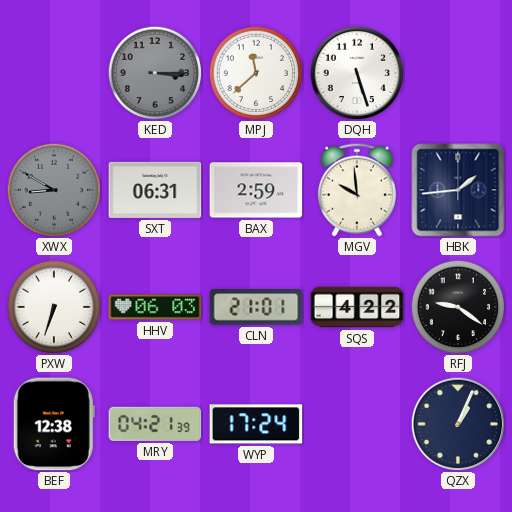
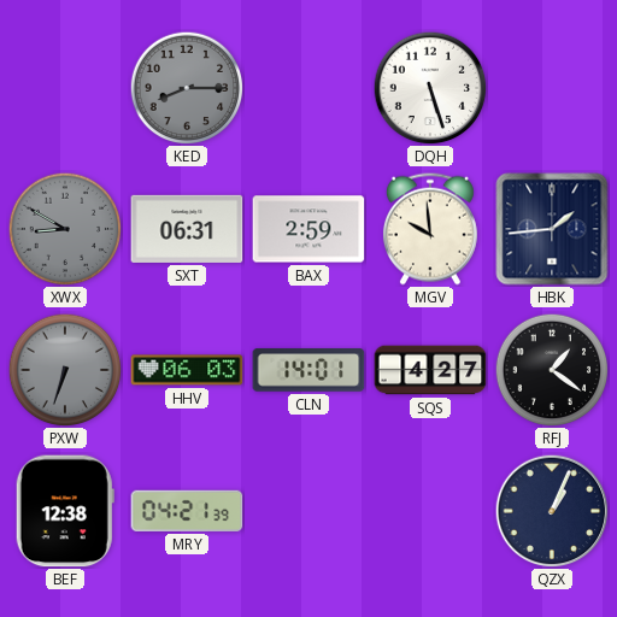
KED: 3:15 -> 8:15 (187, 88)
MPJ: 11:38 -> none (256, 73)
PXW dial: white -> grey (65, 370)
CLN: 21:01 -> 14:01 (308, 370)
SQS: 4:22 -> 4:27 (430, 370)
RFJ: 9:21 -> 1:21 (552, 370)
WYP: 17:24 -> none (256, 424)
